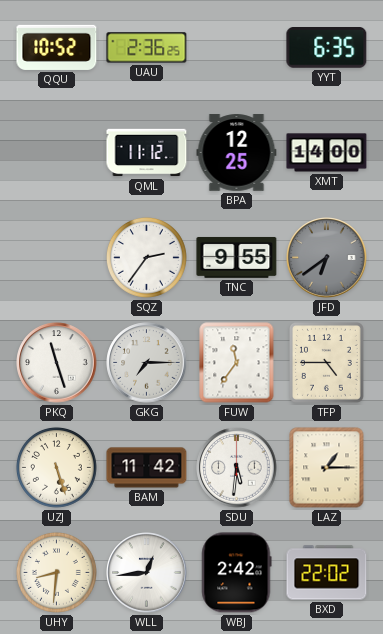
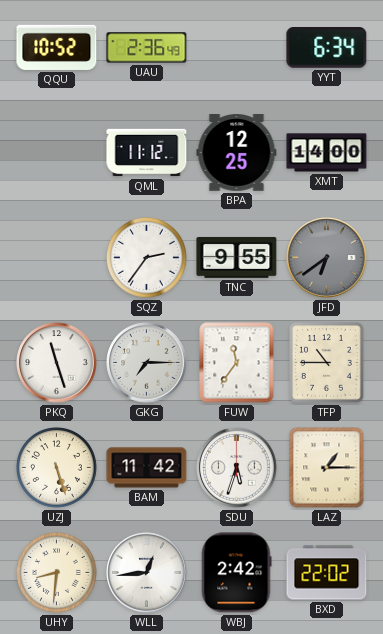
UAU: 2:36:25 -> 2:36:49 (147, 48)
YYT: 6:35 -> 6:34 (327, 48)
TFP: 4:45 -> 10:45 (326, 362)
SDU: 5:31 -> 5:33 (237, 468)
